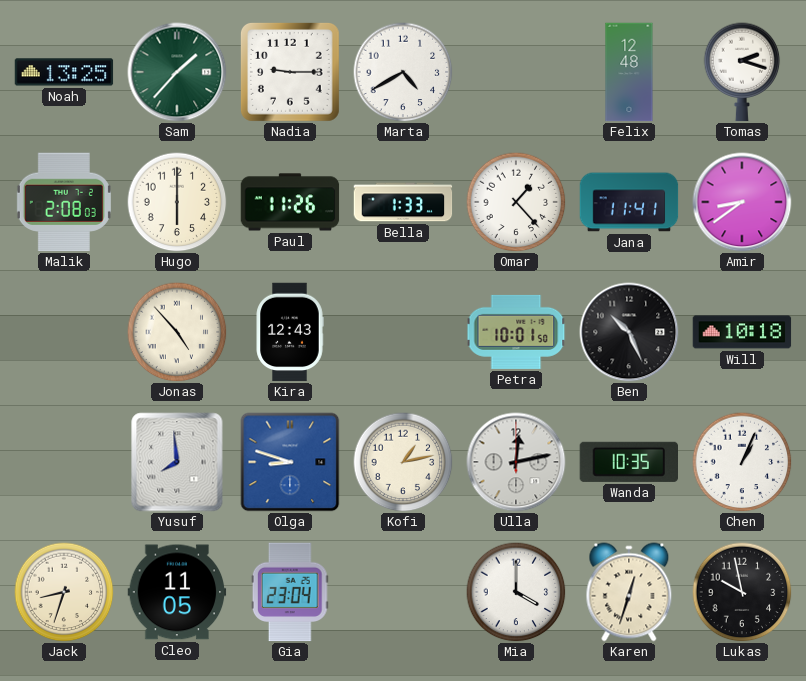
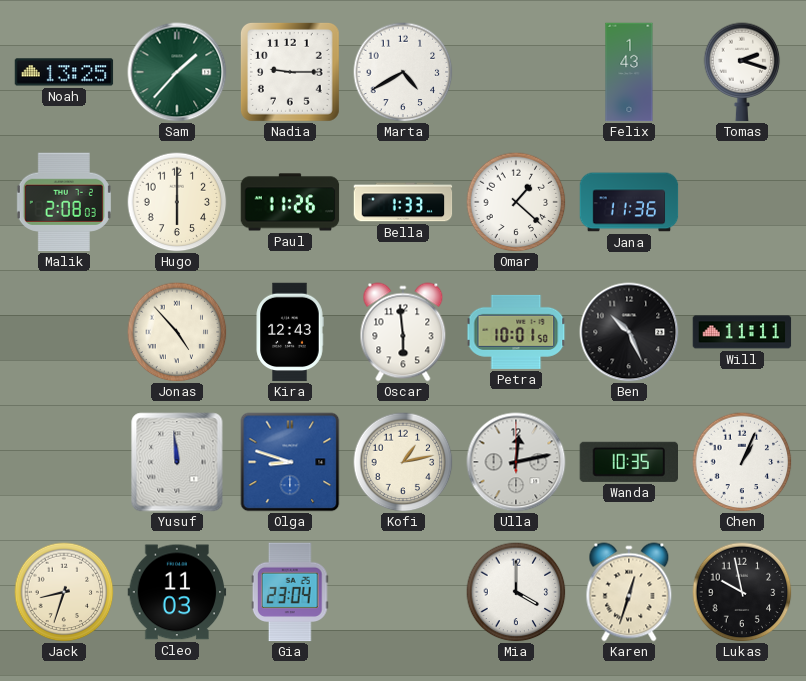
Felix: 12:48 -> 1:43 (629, 72)
Omar: 1:23 -> 1:22 (516, 202)
Jana: 11:41 -> 11:36 (629, 202)
Amir: 8:39 -> none (742, 202)
Oscar: none -> 5:59 (403, 332)
Will: 10:18 -> 11:11 (742, 332)
Yusuf: 7:59 -> 11:59 (177, 462)
Cleo: 11:05 -> 11:03 (177, 592)
